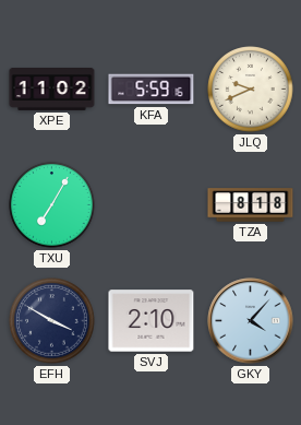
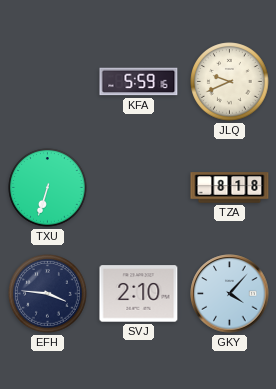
XPE: 11:02 -> none (52, 90)
TXU: 7:05 -> 6:33 (48, 188)
EFH: 3:50 -> 3:46 (48, 294)
